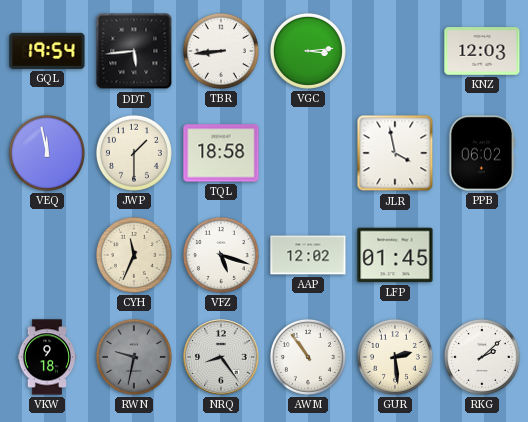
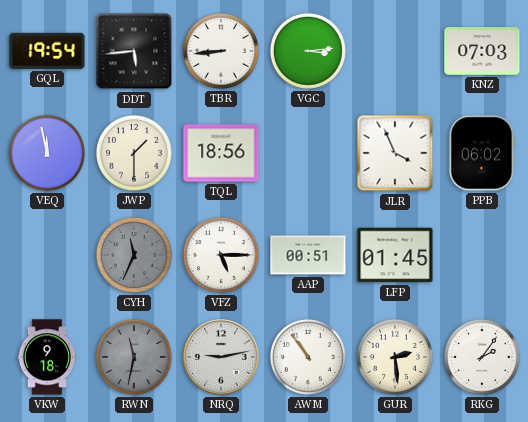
KNZ: 12:03 -> 07:03 (482, 51)
TQL: 18:58 -> 18:56 (221, 153)
JLR: 3:58 -> 3:56 (395, 153)
CYH dial: cream -> grey (134, 255)
VFZ: 5:18 -> 5:15 (221, 255)
AAP: 12:02 -> 00:51 (308, 255)
RWN: 9:32 -> 11:32 (134, 357)
NRQ: 8:24 -> 9:13 (221, 357)
RKG: 2:08 -> 2:06 (482, 357)
